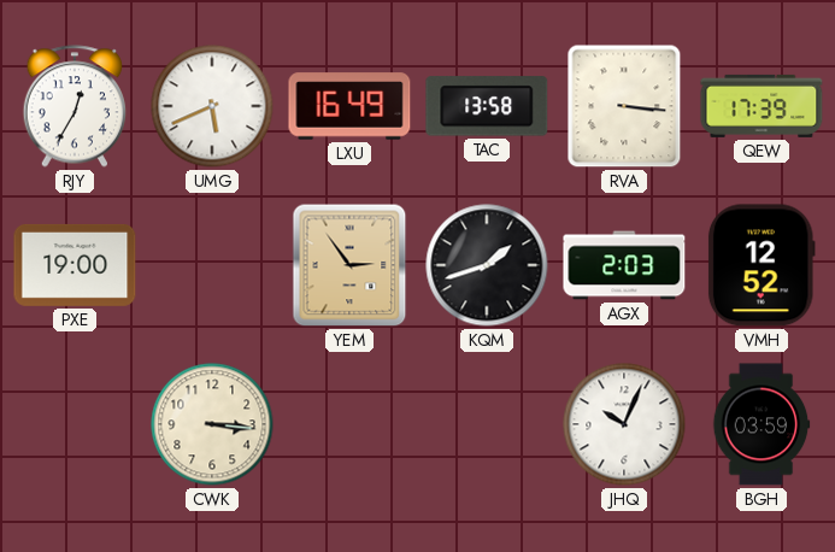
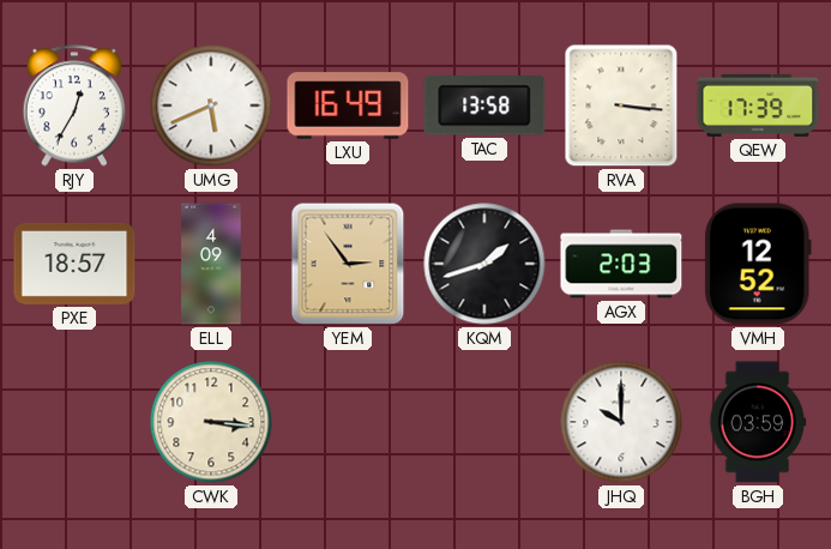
PXE: 19:00 -> 18:57 (74, 264)
ELL: none -> 4:09 (211, 264)
JHQ: 10:04 -> 10:00 (621, 422)
